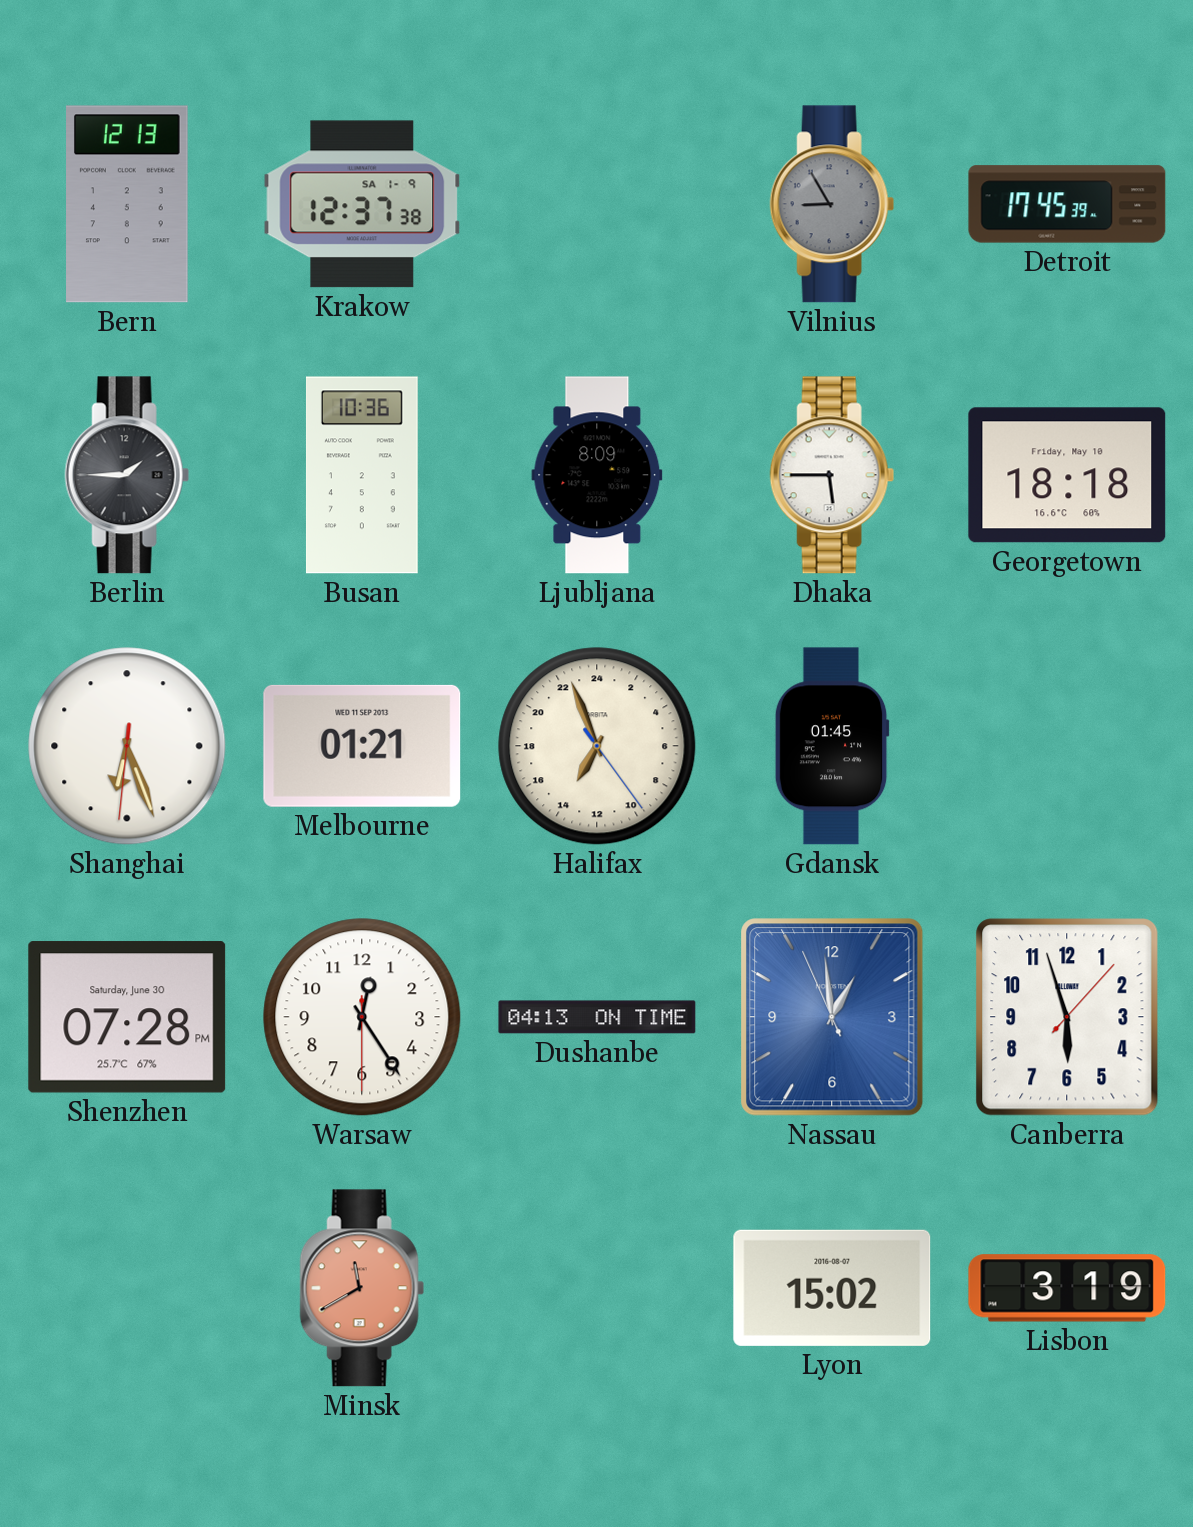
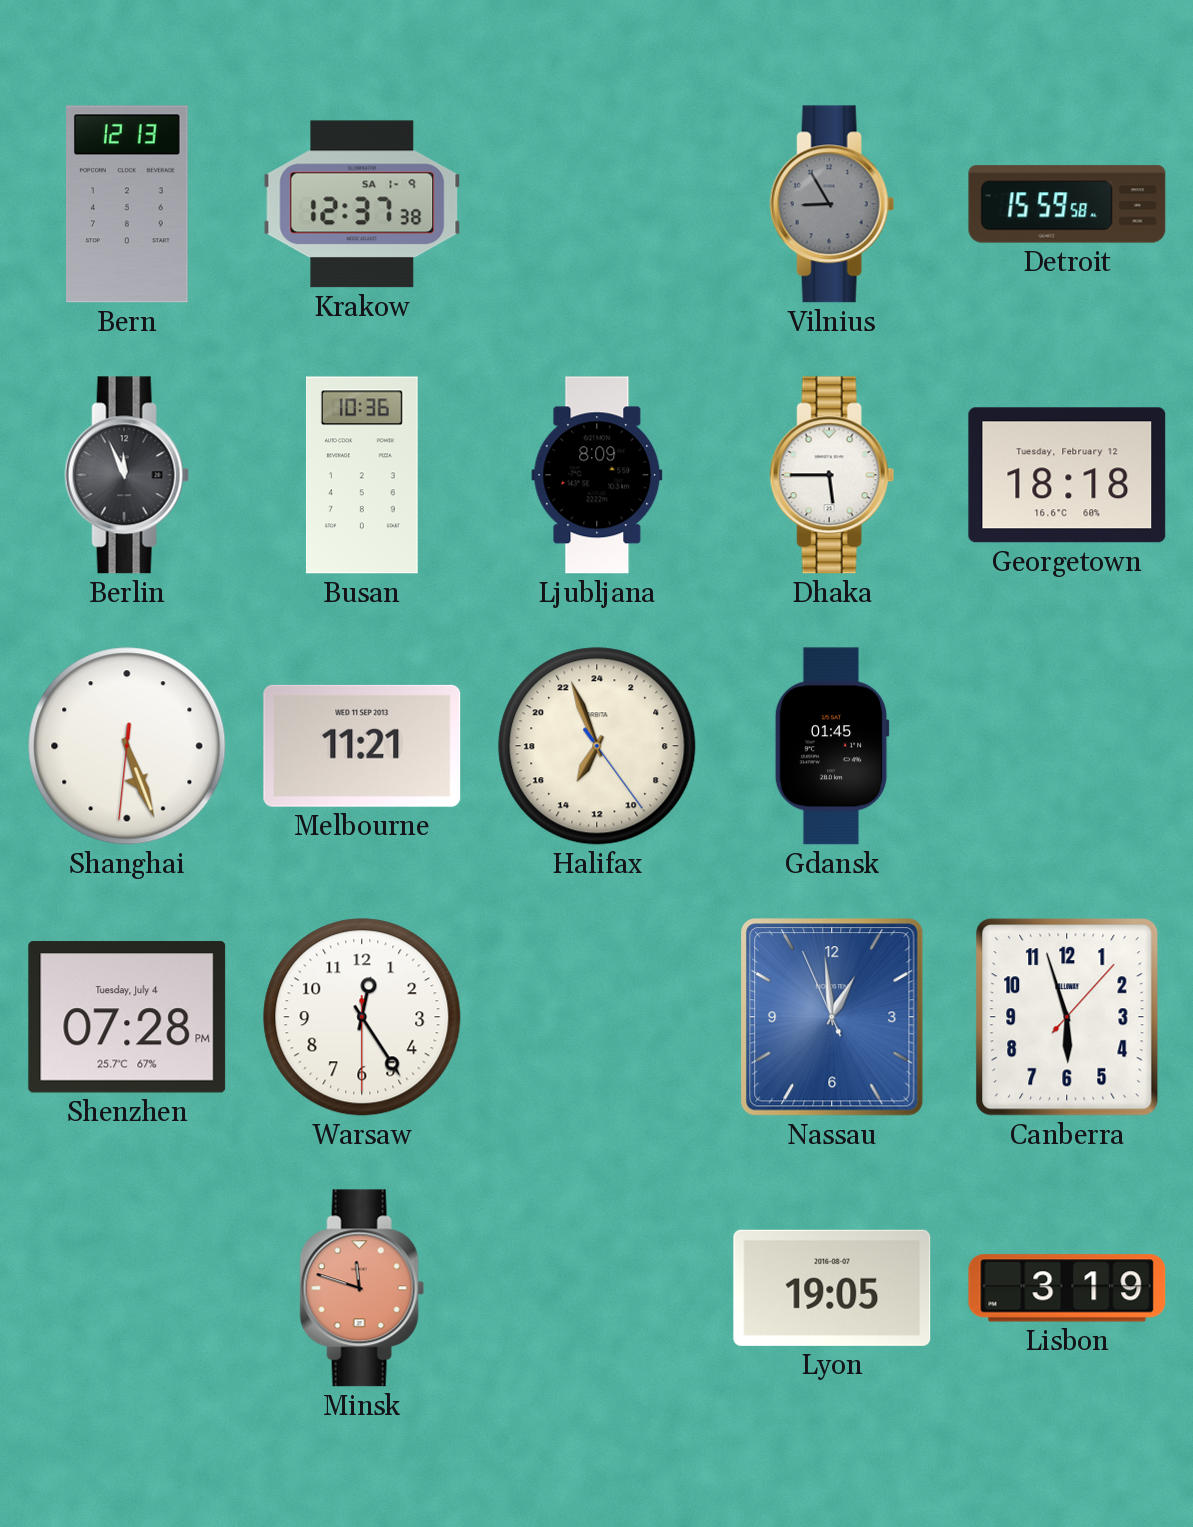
Detroit: 17:45 -> 15:59 (1067, 204)
Berlin: 1:45 -> 11:56 (127, 475)
Georgetown date: Friday, May 10 -> Tuesday, February 12 (1067, 475)
Shanghai: 6:26 -> 5:26 (127, 746)
Melbourne: 01:21 -> 11:21 (362, 746)
Shenzhen date: Saturday, June 30 -> Tuesday, July 4 (127, 1017)
Dushanbe: 04:13 -> none (597, 1017)
Minsk: 11:40 -> 11:48 (362, 1288)
Lyon: 15:02 -> 19:05 (832, 1288)
